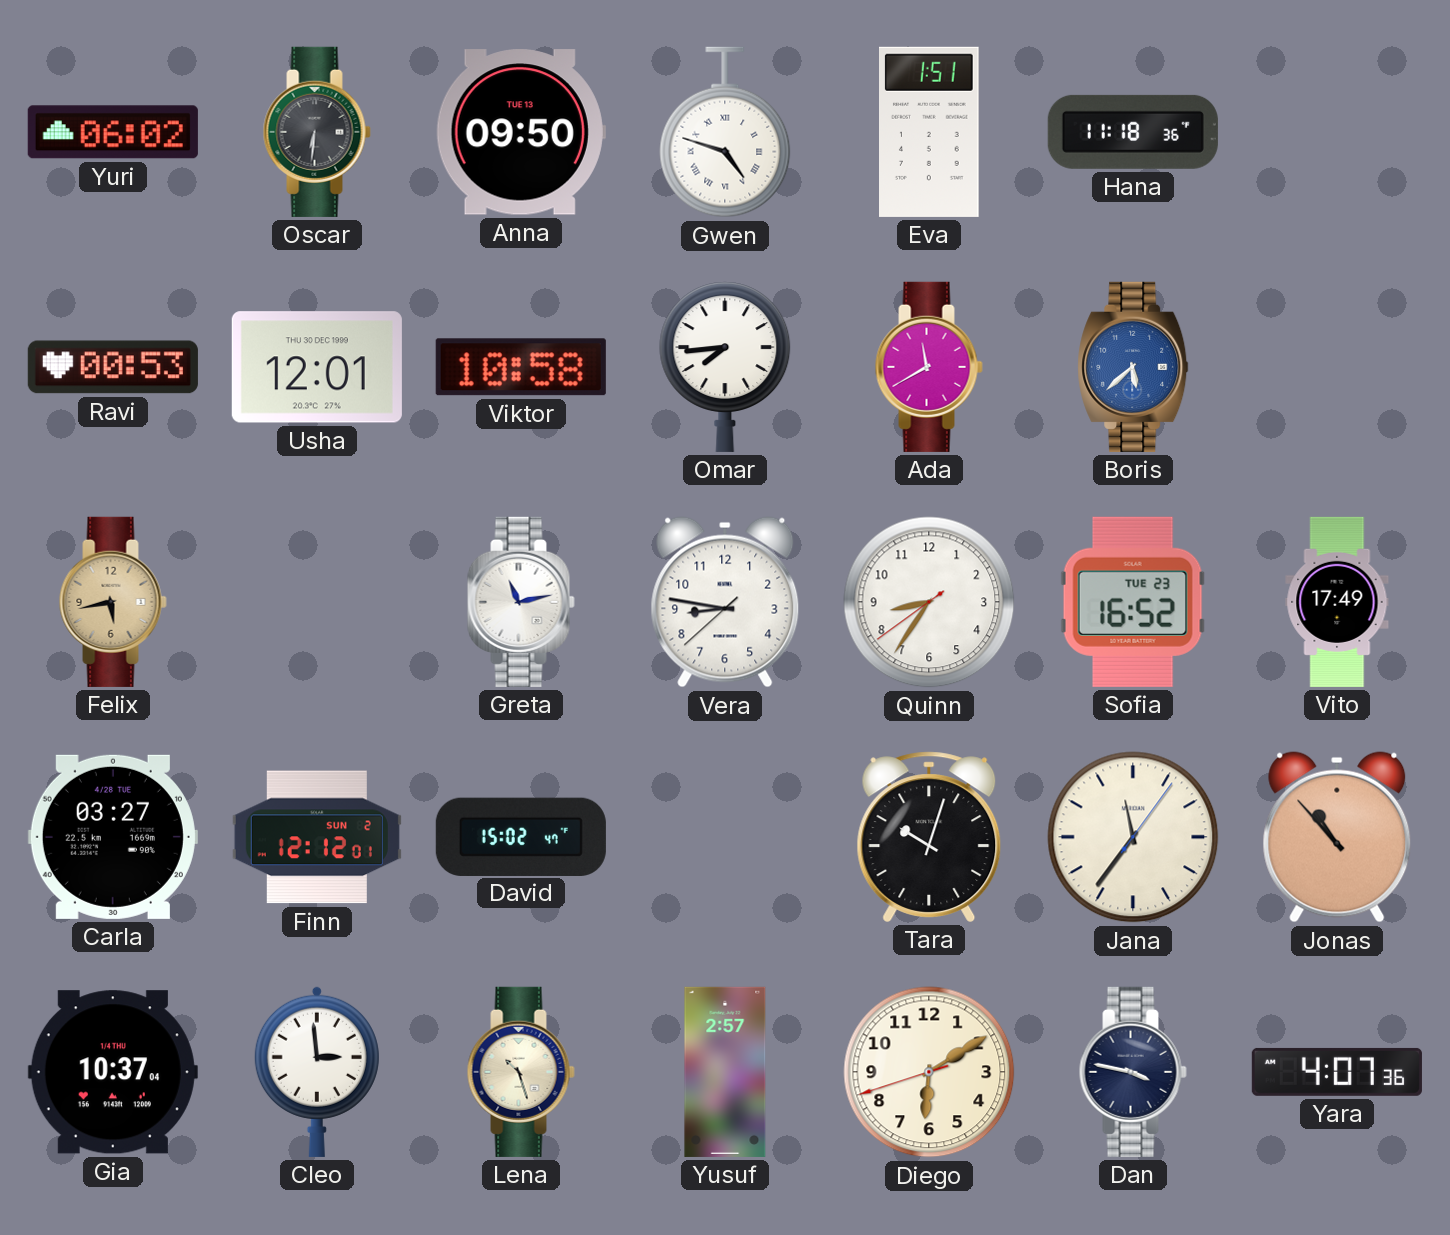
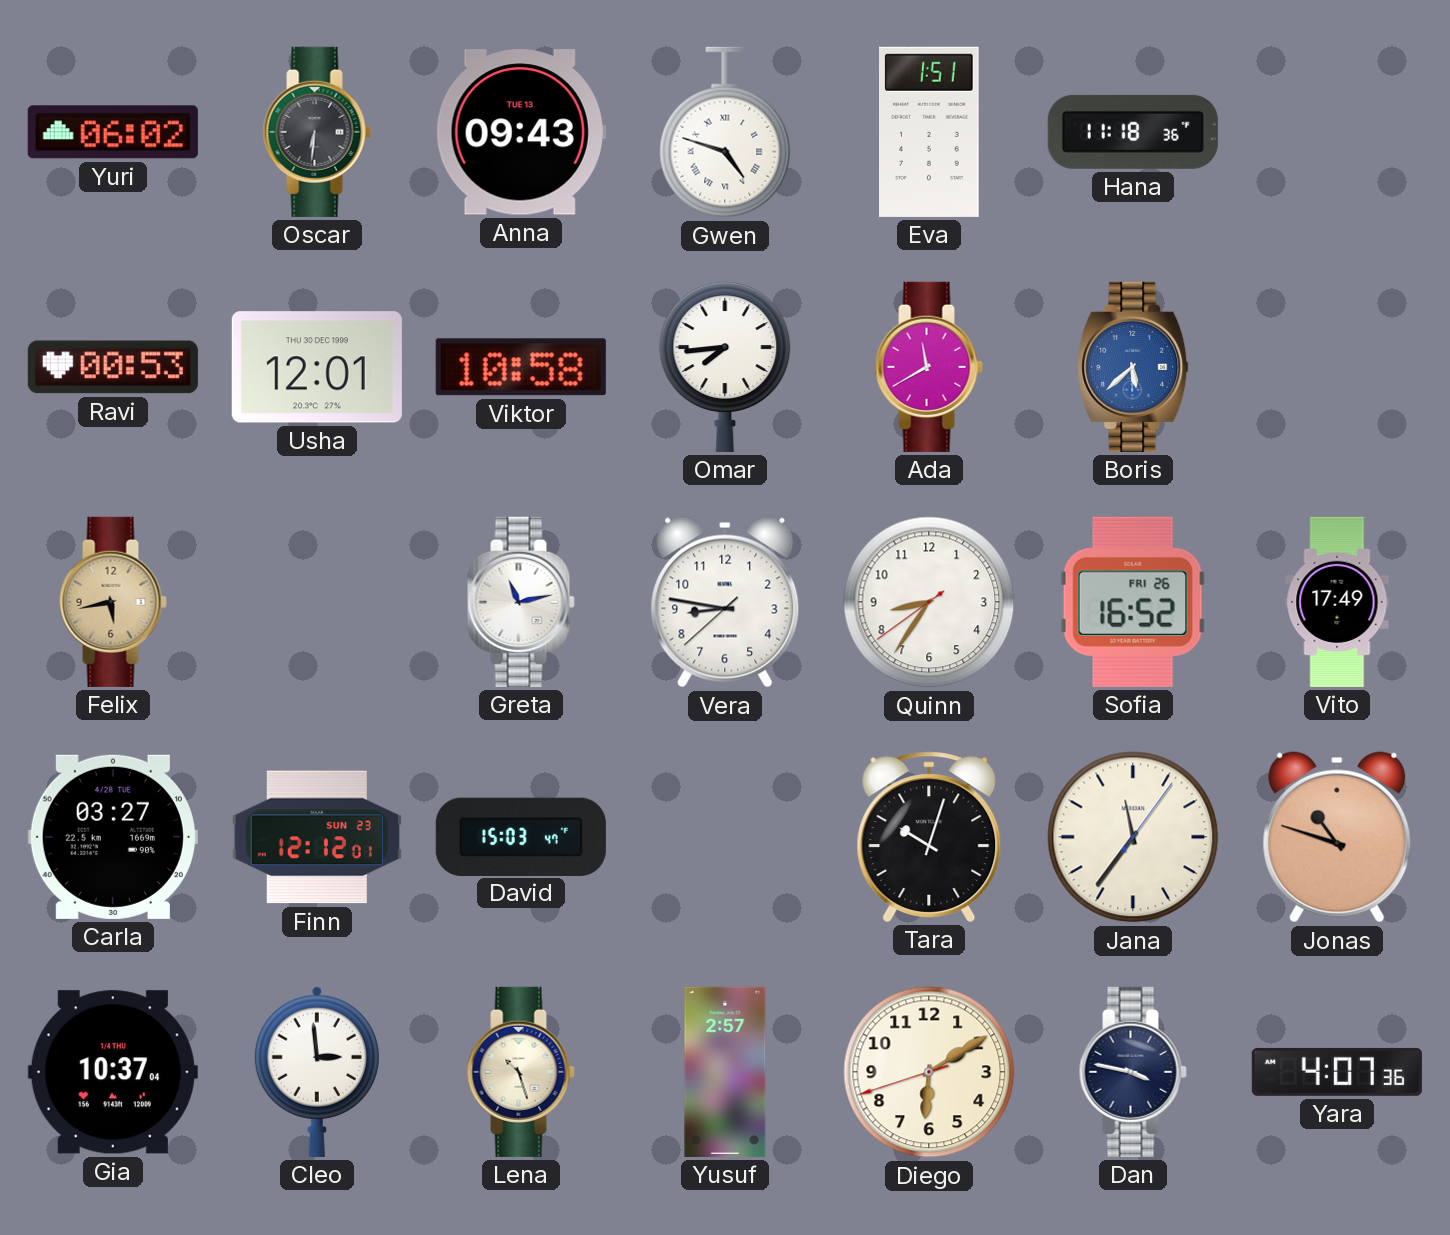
Anna: 09:50 -> 09:43 (521, 132)
Sofia date: TUE 23 -> FRI 26 (1133, 602)
Finn date: SUN 2 -> SUN 23 (317, 837)
David: 15:02 -> 15:03 (521, 836)
Jonas: 10:53 -> 10:48 (1337, 837)
